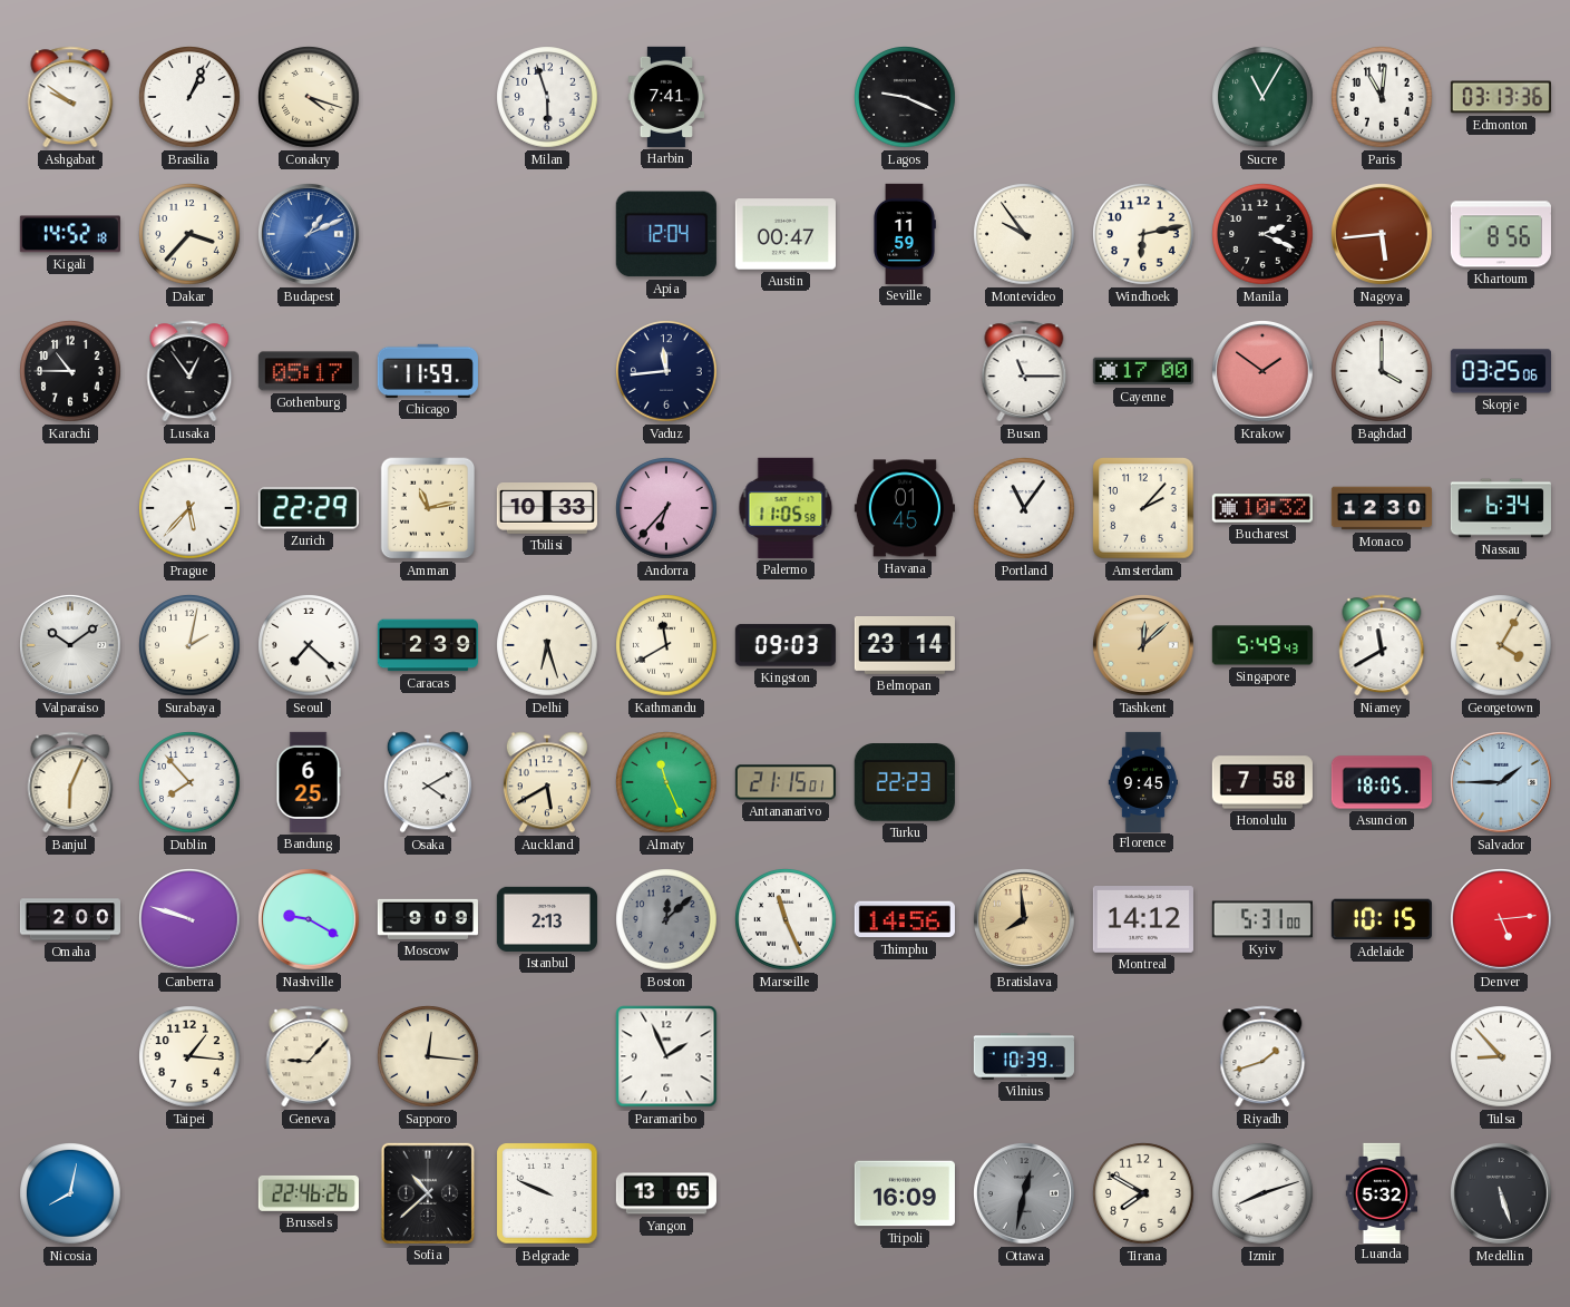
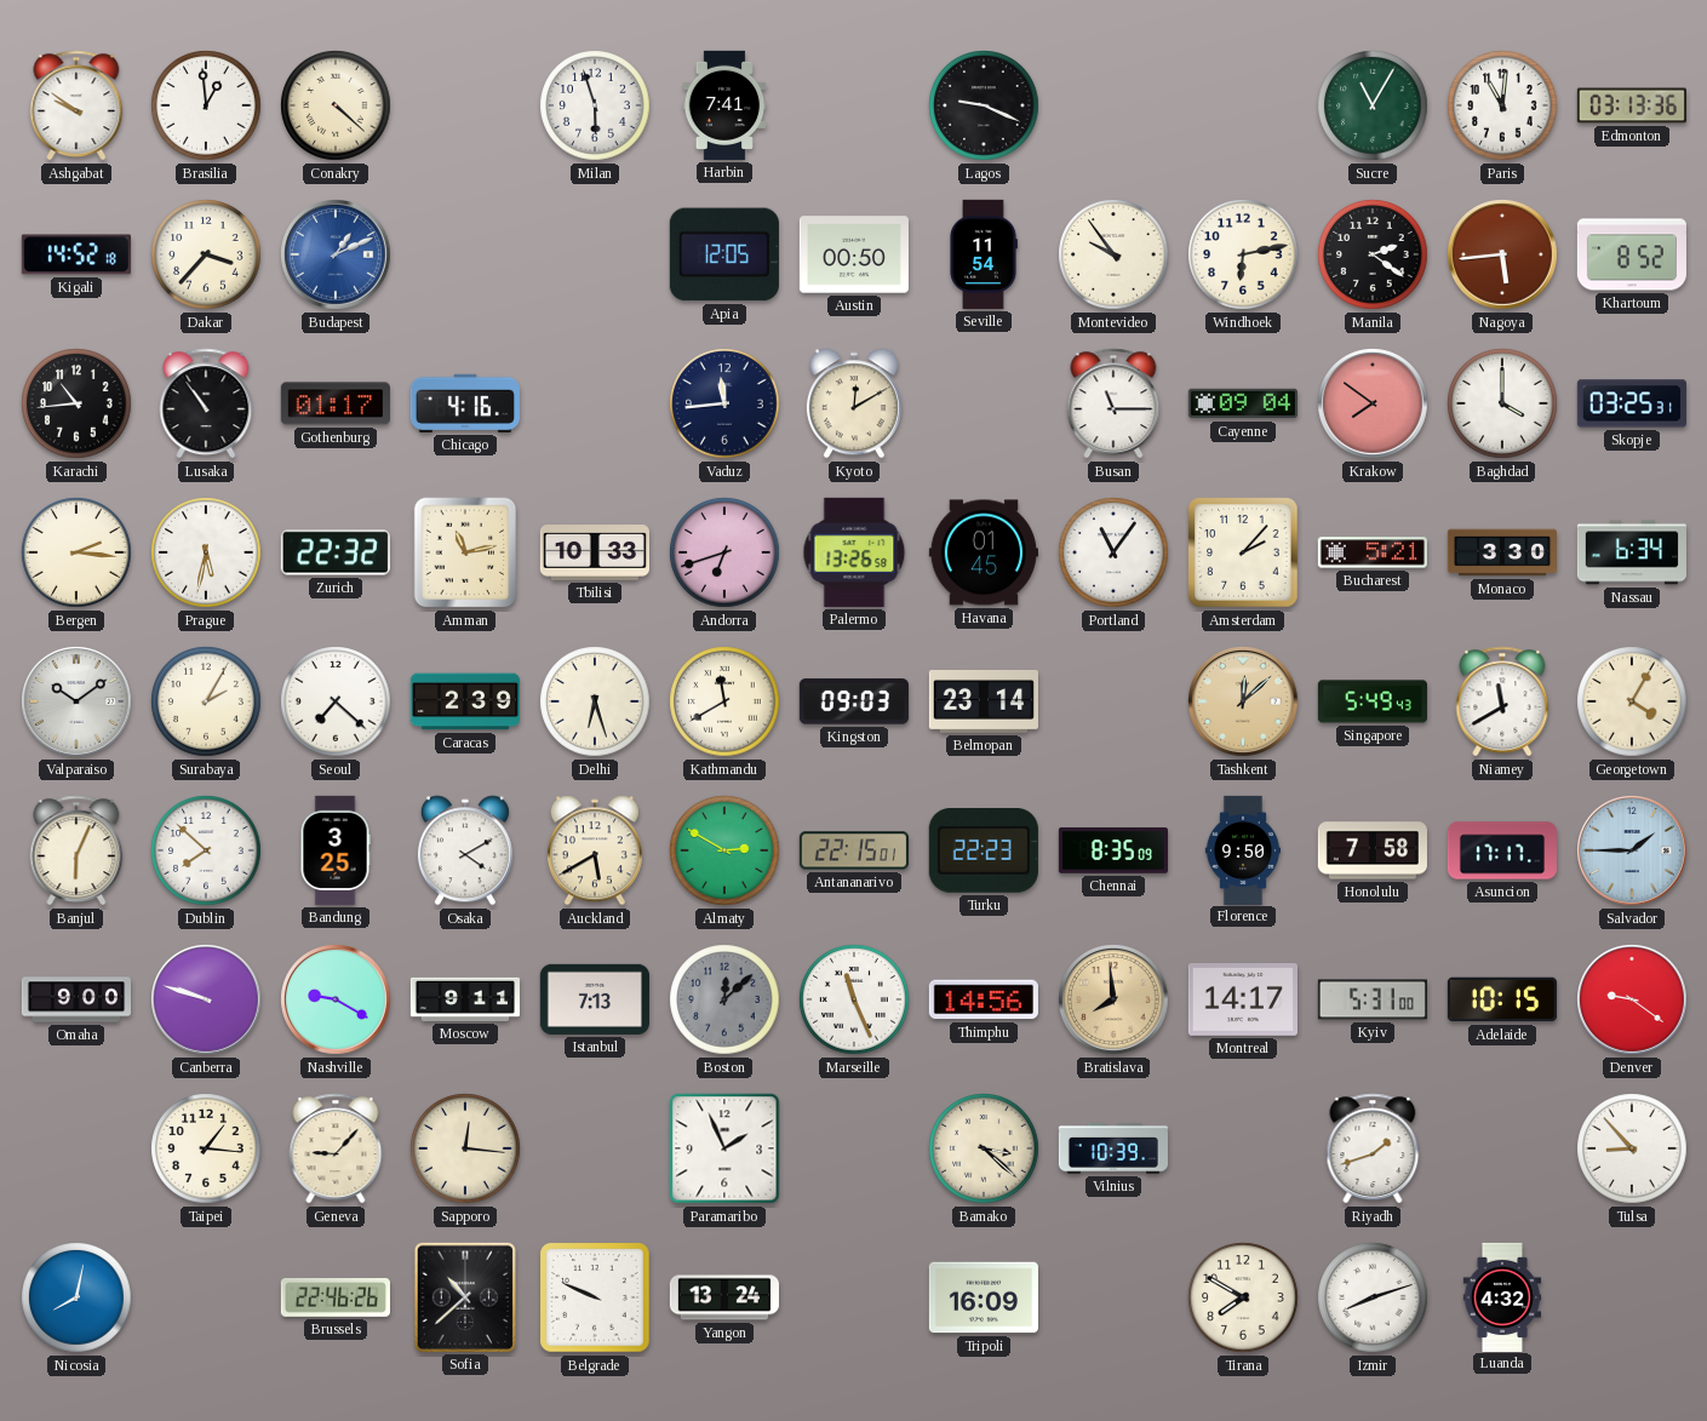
Brasilia: 1:04 -> 12:59 (206, 105)
Conakry: 4:18 -> 4:22 (336, 105)
Apia: 12:04 -> 12:05 (724, 254)
Austin: 00:47 -> 00:50 (854, 254)
Seville: 11:59 -> 11:54 (984, 254)
Manila: 2:19 -> 2:21 (1373, 254)
Khartoum: 8:56 -> 8:52 (1632, 254)
Karachi: 10:45 -> 10:44 (76, 403)
Lusaka: 12:54 -> 10:54 (206, 403)
Gothenburg: 05:17 -> 01:17 (336, 403)
Chicago: 11:59 -> 4:16 (465, 403)
Kyoto: none -> 12:10 (854, 403)
Cayenne: 17:00 -> 09:04 (1243, 403)
Krakow: 1:51 -> 7:51 (1374, 405)
Skopje: 03:25:06 -> 03:25:31 (1632, 403)
Bergen: none -> 2:16 (76, 552)
Prague: 5:37 -> 5:32 (206, 552)
Zurich: 22:29 -> 22:32 (336, 552)
Andorra: 6:37 -> 6:42 (724, 552)
Palermo: 11:05 -> 13:26 (854, 552)
Bucharest: 10:32 -> 5:21 (1373, 552)
Monaco: 12:30 -> 3:30 (1501, 552)
Surabaya: 2:02 -> 2:05 (206, 701)
Dublin: 7:53 -> 7:52 (206, 850)
Bandung: 6:25 -> 3:25 (336, 850)
Almaty: 11:26 -> 2:50 (724, 850)
Antananarivo: 21:15 -> 22:15 (854, 850)
Chennai: none -> 8:35 (1113, 850)
Florence: 9:45 -> 9:50 (1243, 849)
Asuncion: 18:05 -> 17:17 (1501, 850)
Omaha: 2:00 -> 9:00 (75, 999)
Moscow: 9:09 -> 9:11 (465, 999)
Istanbul: 2:13 -> 7:13 (595, 999)
Montreal: 14:12 -> 14:17 (1243, 1001)
Denver: 5:14 -> 9:21 (1633, 1001)
Bamako: none -> 3:22 (984, 1148)
Yangon: 13:05 -> 13:24 (724, 1297)
Ottawa: 12:32 -> none (1025, 1194)
Luanda: 5:32 -> 4:32 (1502, 1296)
Medellin: 5:27 -> none (1502, 1194)
